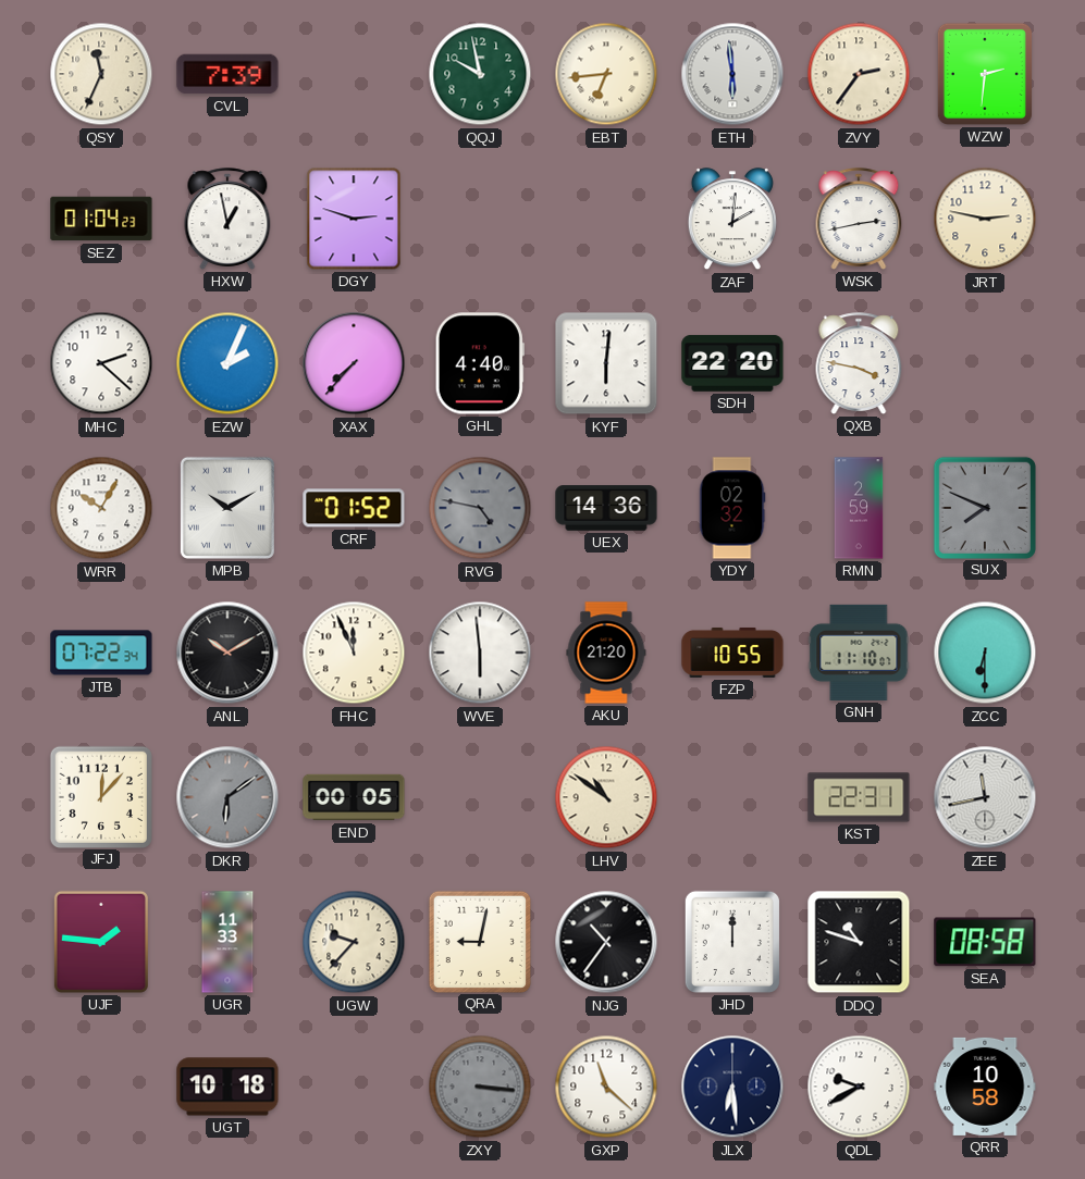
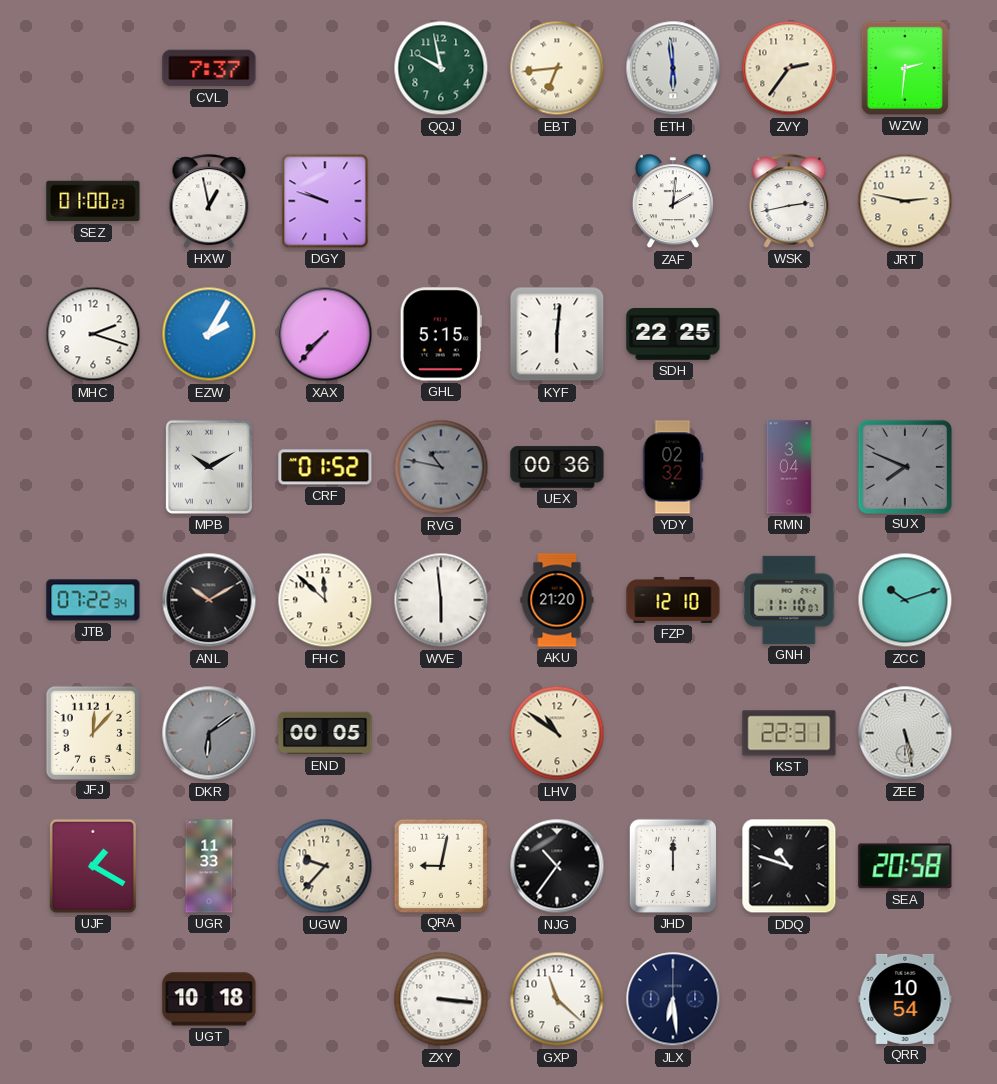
QSY: 11:34 -> none (101, 74)
CVL: 7:39 -> 7:37 (209, 68)
SEZ: 01:04 -> 01:00 (93, 201)
DGY: 2:48 -> 9:48 (325, 201)
MHC: 2:22 -> 2:18 (93, 334)
EZW: 2:04 -> 2:05 (209, 334)
GHL: 4:40 -> 5:15 (441, 334)
SDH: 22:20 -> 22:25 (673, 334)
QXB: 3:47 -> none (859, 363)
WRR: 10:05 -> none (101, 508)
RVG: 4:47 -> 10:47 (441, 467)
UEX: 14:36 -> 00:36 (557, 467)
RMN: 2:59 -> 3:04 (789, 467)
FHC: 11:56 -> 11:52 (325, 600)
FZP: 10:55 -> 12:10 (673, 600)
ZCC: 6:30 -> 10:12 (905, 600)
ZEE: 11:43 -> 5:28 (905, 733)
UJF: 1:46 -> 1:20 (93, 866)
SEA: 08:58 -> 20:58 (905, 866)
ZXY dial: grey -> white (441, 999)
QDL: 9:40 -> none (859, 1087)
QRR: 10:58 -> 10:54 (905, 999)
